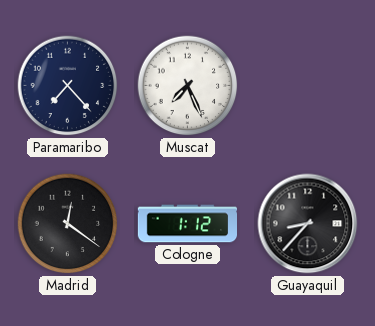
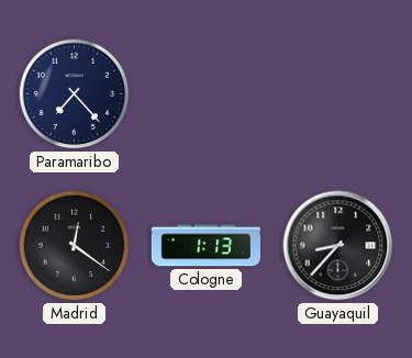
Muscat: 7:26 -> none (188, 86)
Cologne: 1:12 -> 1:13 (205, 246)
